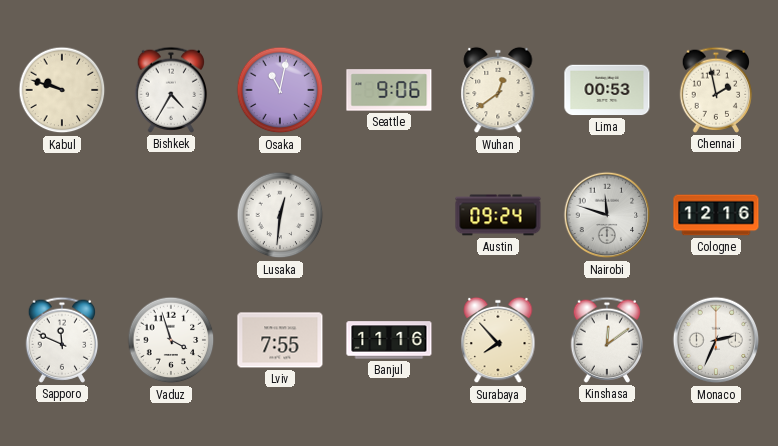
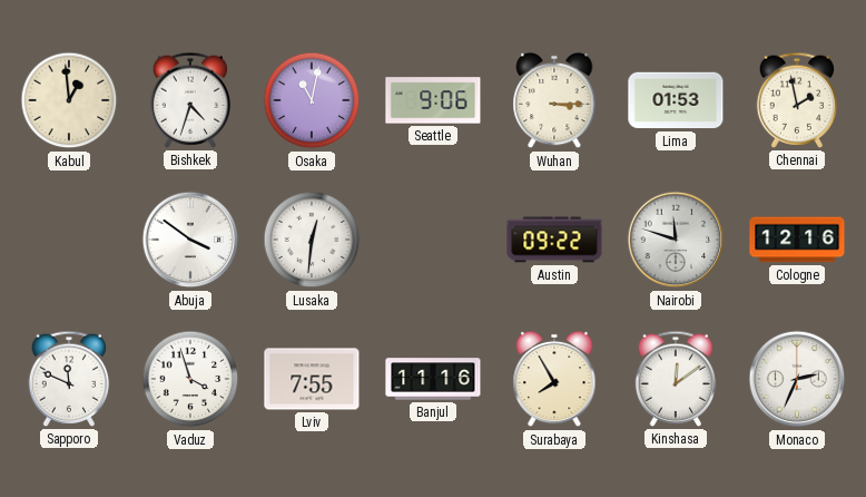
Kabul: 9:48 -> 12:59 (69, 100)
Bishkek: 4:35 -> 4:33 (190, 100)
Wuhan: 12:39 -> 3:15 (554, 100)
Lima: 00:53 -> 01:53 (676, 100)
Abuja: none -> 3:51 (190, 240)
Austin: 09:24 -> 09:22 (554, 240)
Surabaya: 7:53 -> 7:55 (554, 379)
